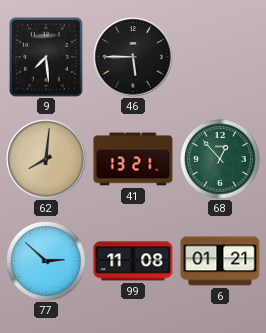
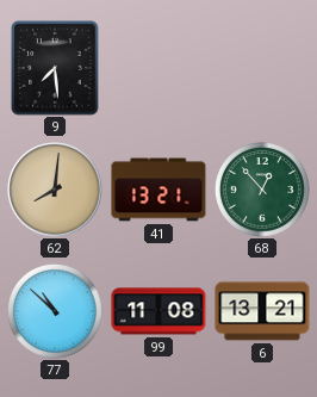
46: 5:45 -> none (133, 57)
77: 2:52 -> 10:52 (56, 312)
6: 01:21 -> 13:21 (262, 311)
